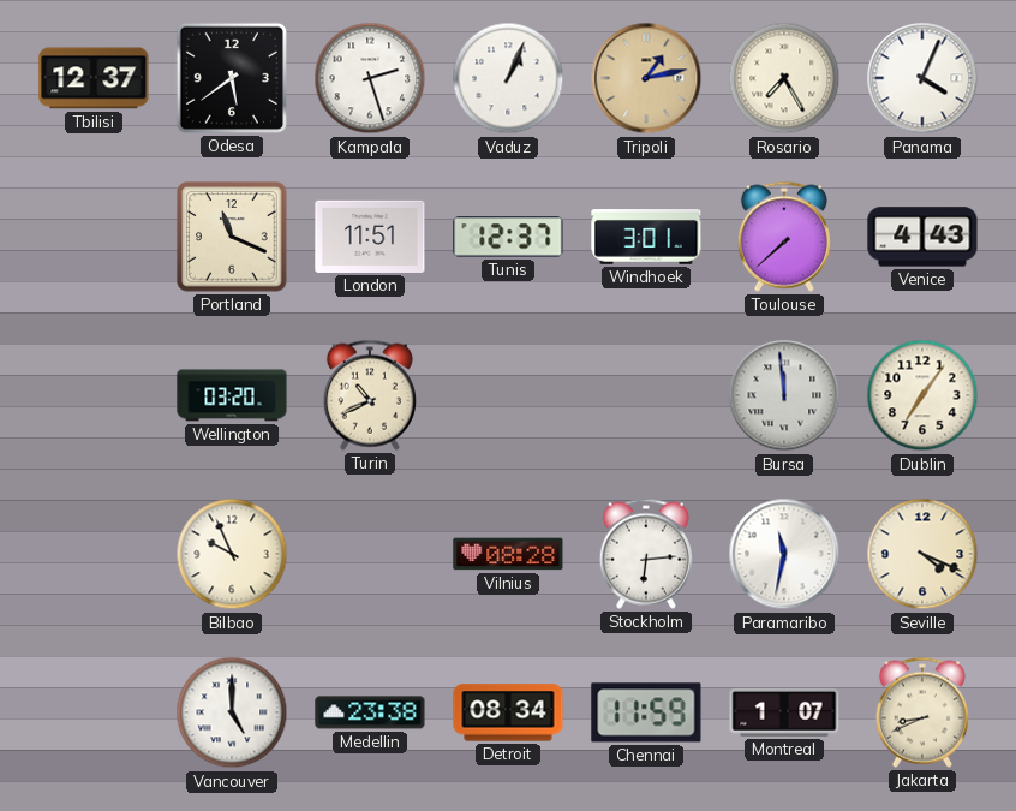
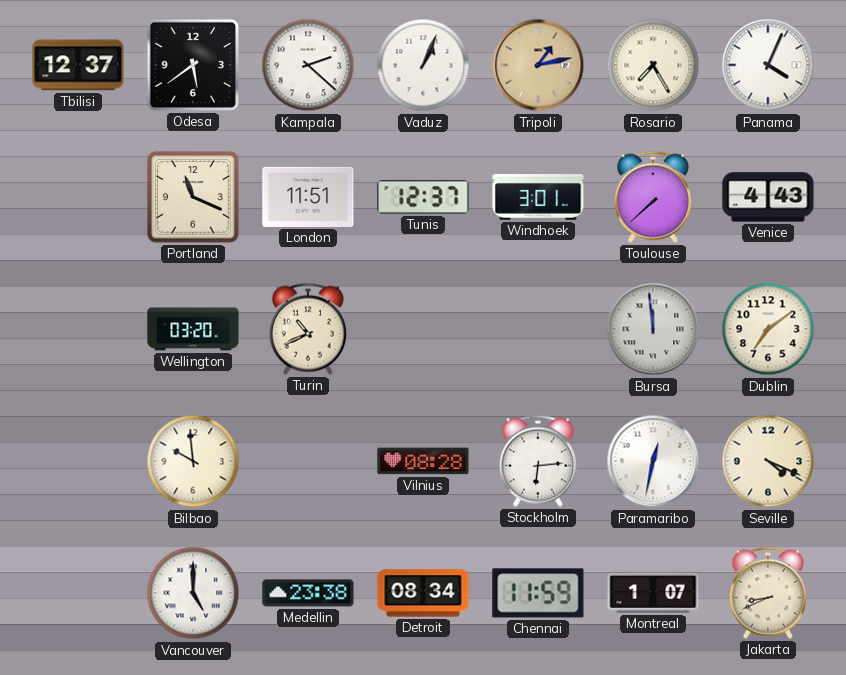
Kampala: 2:27 -> 2:22 (308, 65)
Dublin: 7:06 -> 7:09 (768, 329)
Bilbao: 9:56 -> 9:59 (193, 461)
Paramaribo: 11:32 -> 12:32 (653, 461)
